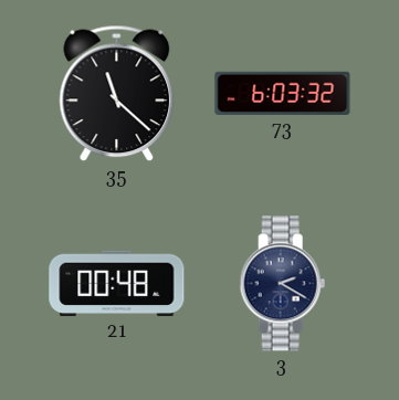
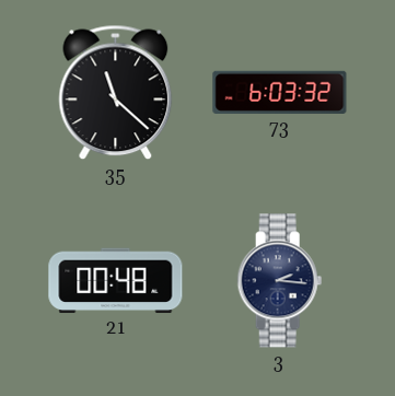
3: 2:20 -> 2:16 (280, 281)
